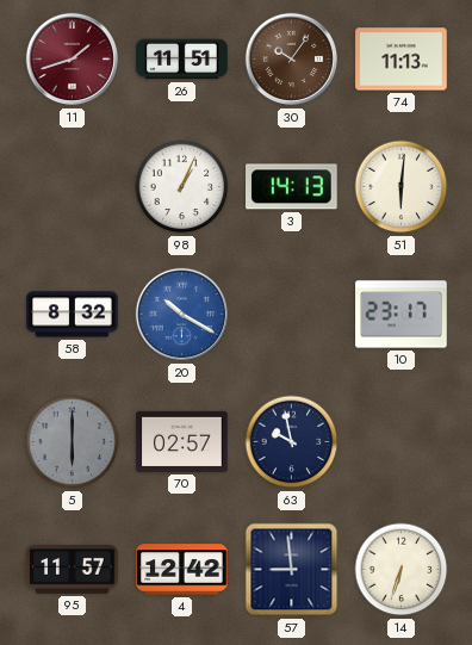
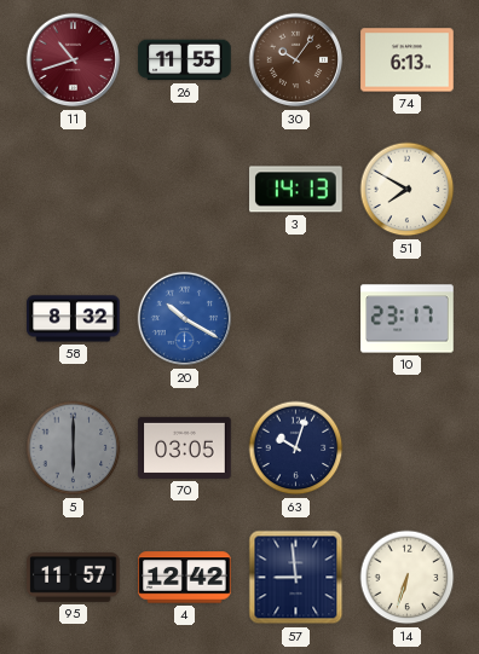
11: 1:42 -> 10:42 (74, 60)
26: 11:51 -> 11:55 (185, 60)
74: 11:13 -> 6:13 (408, 60)
98: 1:04 -> none (182, 187)
51: 6:01 -> 7:50 (408, 190)
70: 02:57 -> 03:05 (185, 447)
63: 9:58 -> 10:03 (296, 448)
